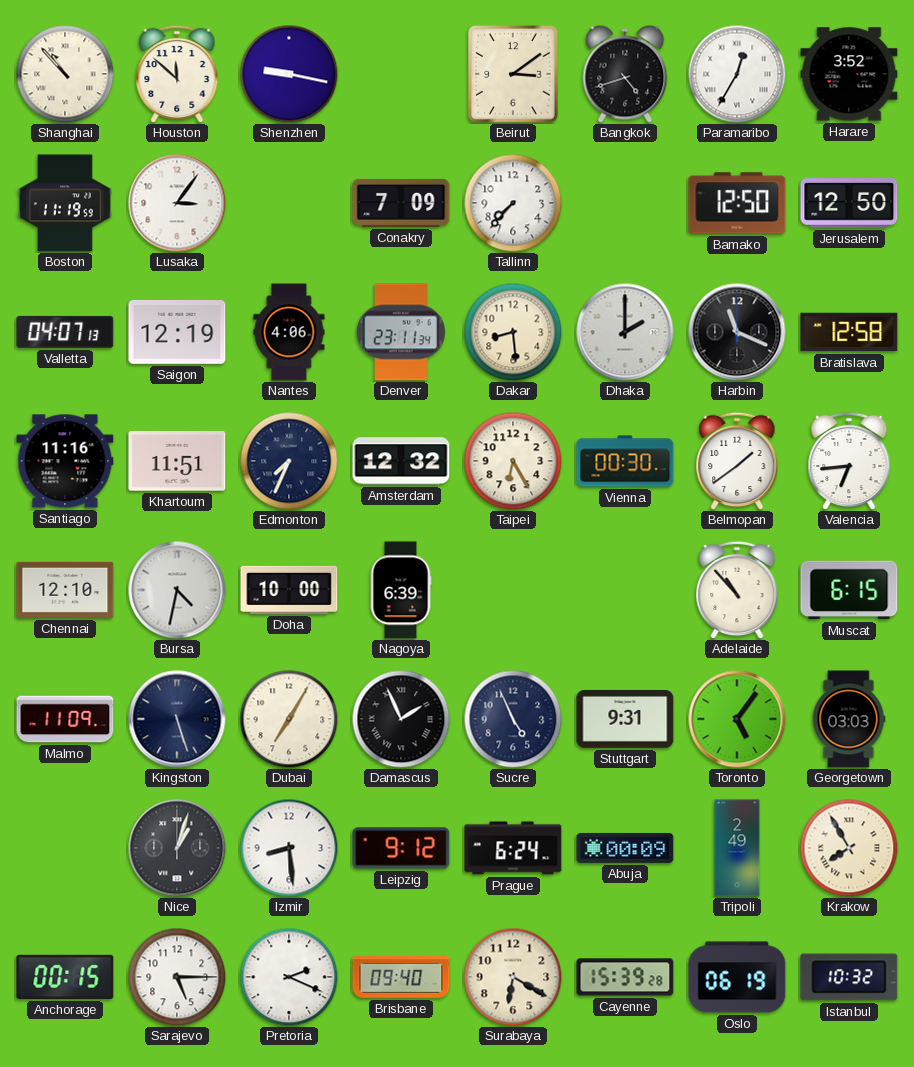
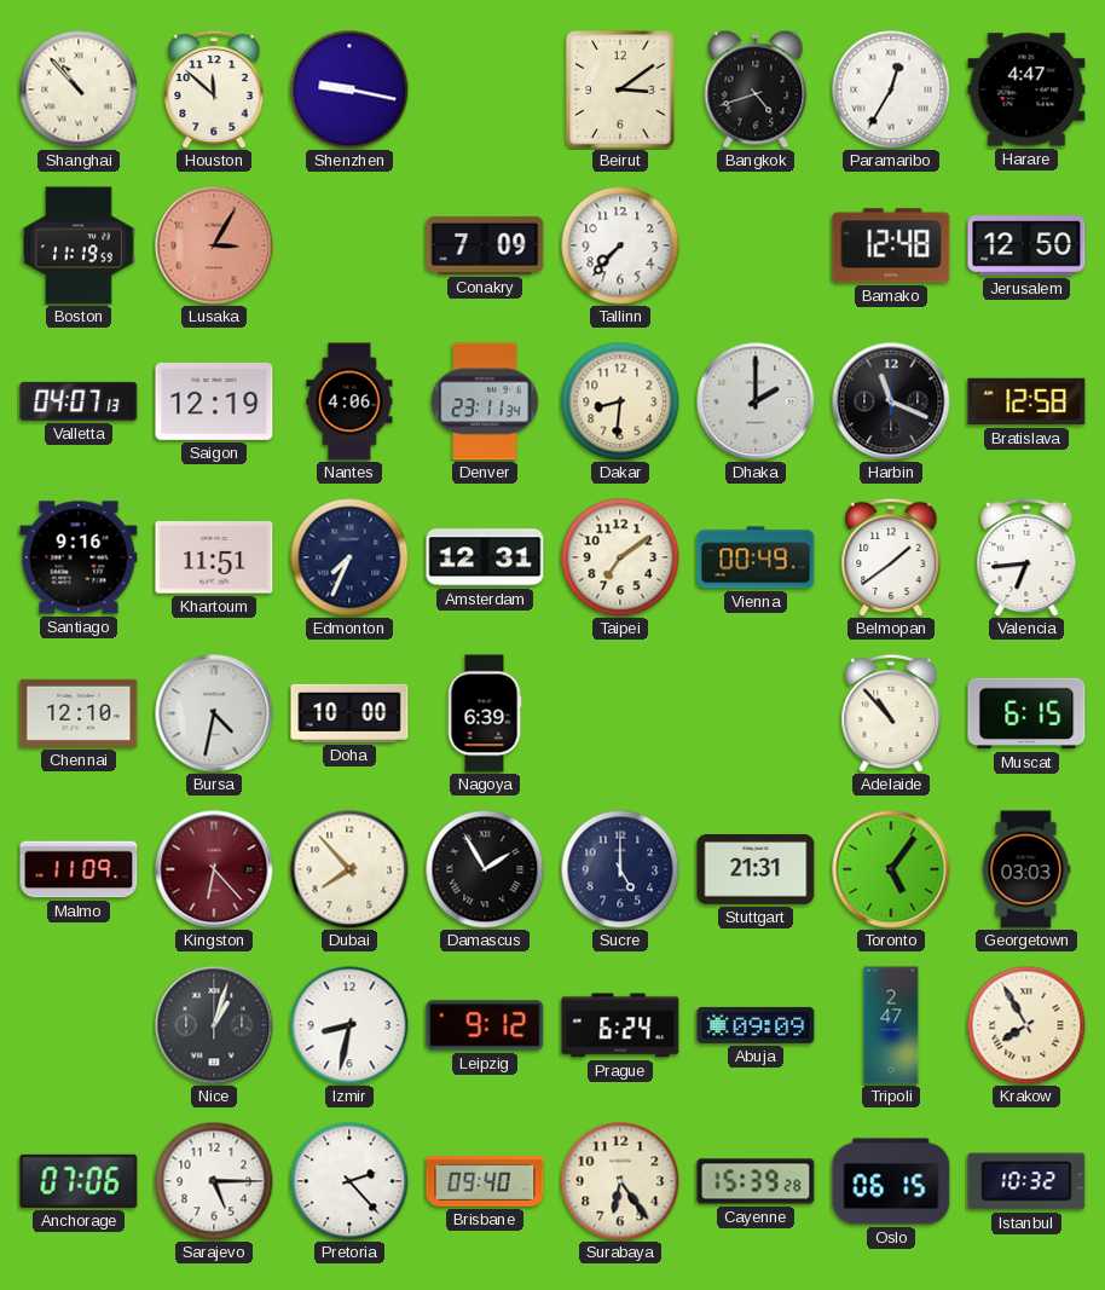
Harare: 3:52 -> 4:47 (1026, 89)
Lusaka: 3:06 -> 3:05 (214, 245)
Lusaka dial: white -> salmon (214, 245)
Bamako: 12:50 -> 12:48 (891, 245)
Dakar: 8:29 -> 8:31 (620, 401)
Santiago: 11:16 -> 9:16 (79, 557)
Amsterdam: 12:32 -> 12:31 (485, 557)
Taipei: 6:25 -> 7:09 (620, 557)
Vienna: 00:30 -> 00:49 (756, 557)
Kingston: 5:27 -> 6:23 (214, 869)
Kingston dial: navy -> burgundy (214, 869)
Dubai: 7:05 -> 7:53 (349, 869)
Damascus: 1:56 -> 1:55 (485, 869)
Sucre: 4:56 -> 5:00 (620, 869)
Stuttgart: 9:31 -> 21:31 (756, 869)
Izmir: 8:29 -> 8:32 (349, 1025)
Abuja: 00:09 -> 09:09 (756, 1025)
Tripoli: 2:49 -> 2:47 (891, 1025)
Anchorage: 00:15 -> 07:06 (79, 1181)
Pretoria: 2:19 -> 2:23 (349, 1181)
Surabaya: 6:20 -> 6:24 (620, 1181)
Oslo: 06:19 -> 06:15 (891, 1181)
